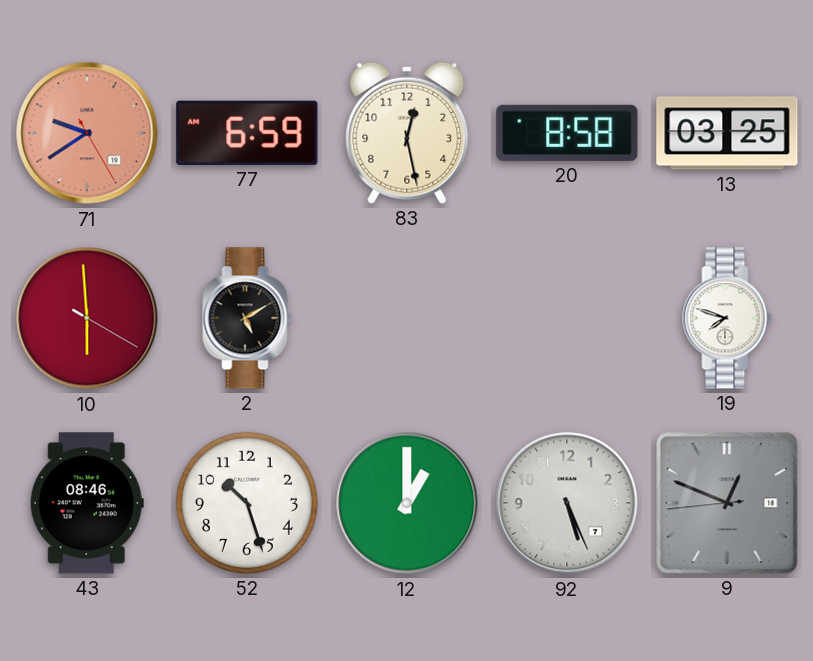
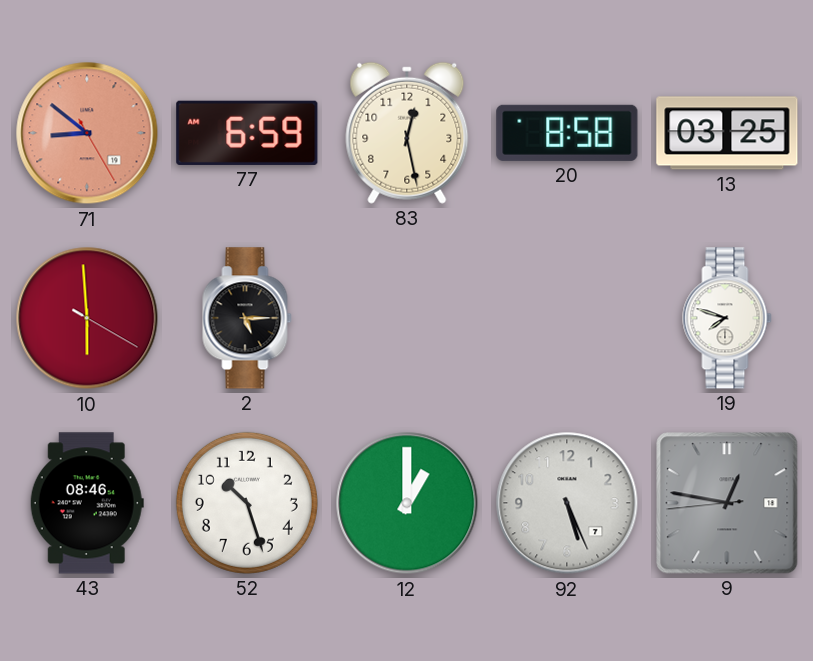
71: 9:39 -> 8:51 (87, 133)
2: 5:10 -> 5:15 (247, 318)
9: 12:48 -> 12:46 (727, 503)
